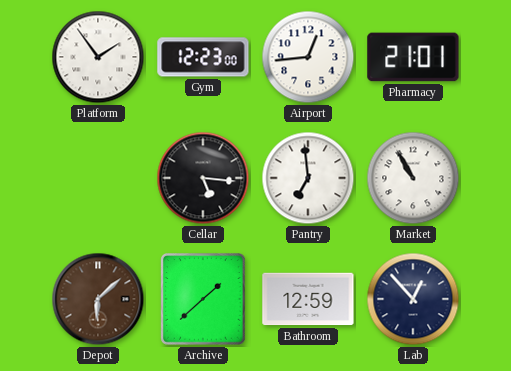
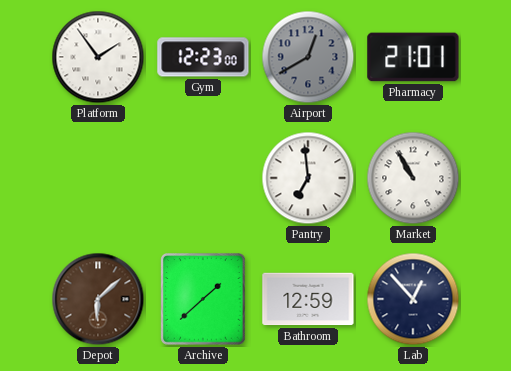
Airport: 12:44 -> 12:40 (308, 57)
Airport dial: white -> grey (308, 57)
Cellar: 5:16 -> none (203, 178)
